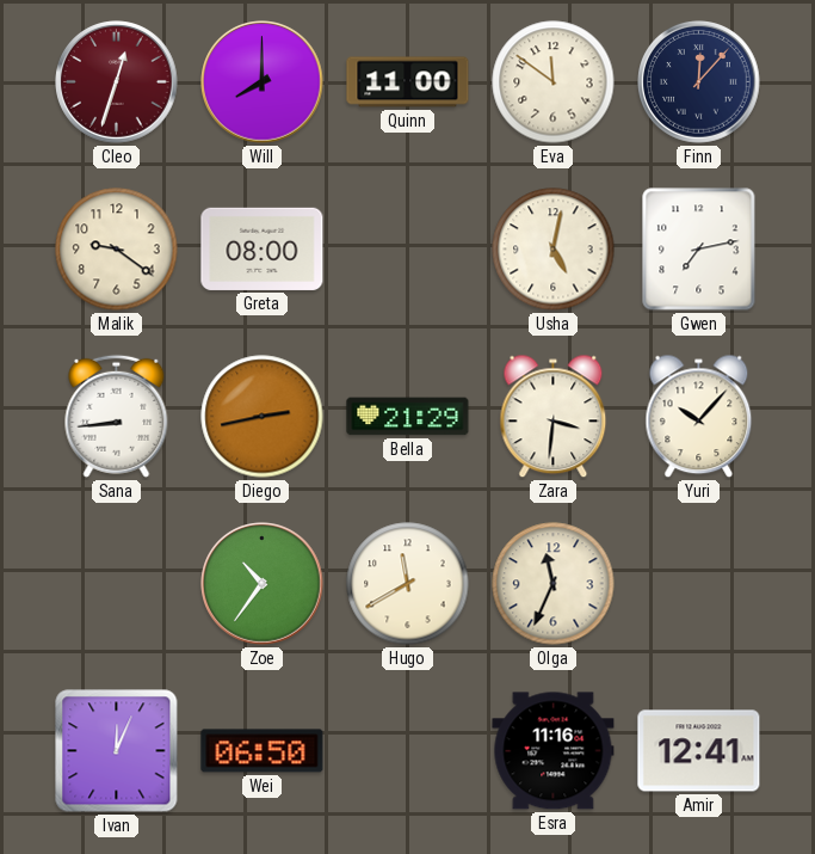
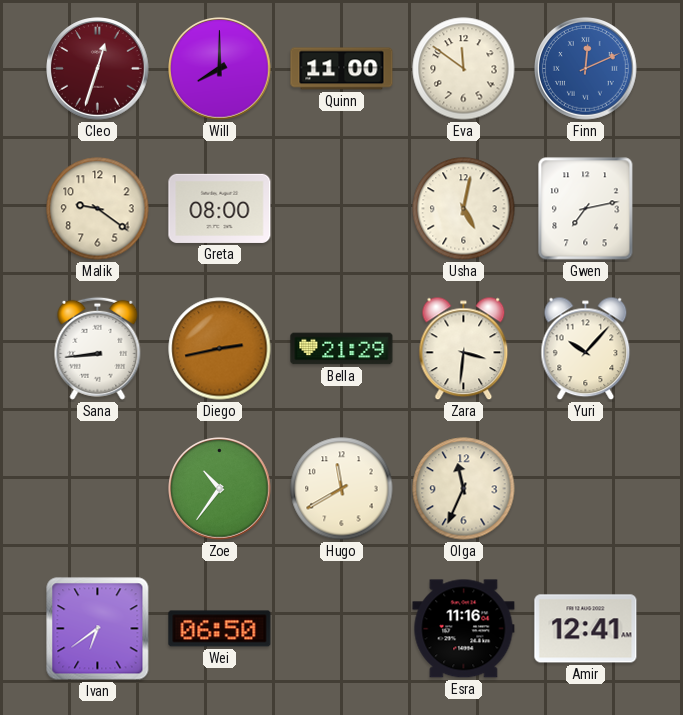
Finn: 12:07 -> 12:11 (586, 69)
Finn dial: navy -> blue (586, 69)
Ivan: 12:04 -> 6:39 (98, 629)
